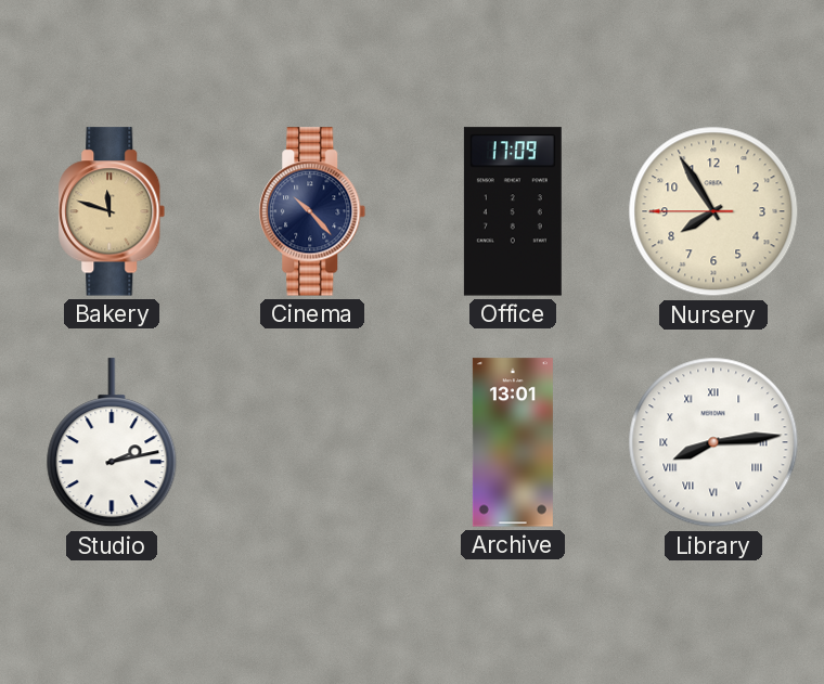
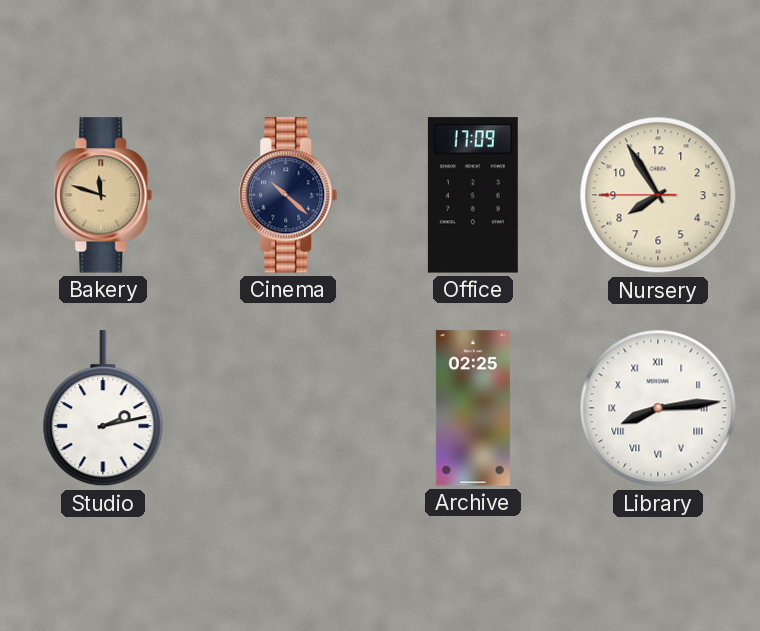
Cinema: 10:23 -> 10:22 (288, 195)
Archive: 13:01 -> 02:25 (473, 408)
